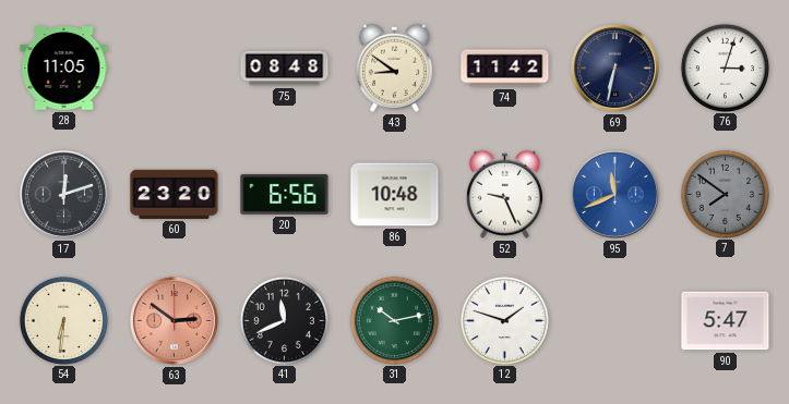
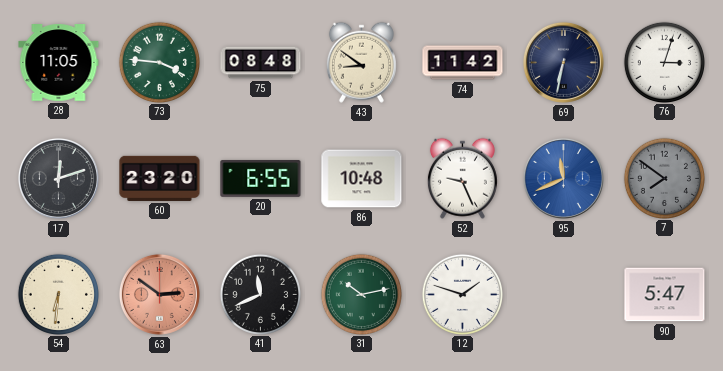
73: none -> 3:46 (159, 62)
20: 6:56 -> 6:55 (261, 178)
